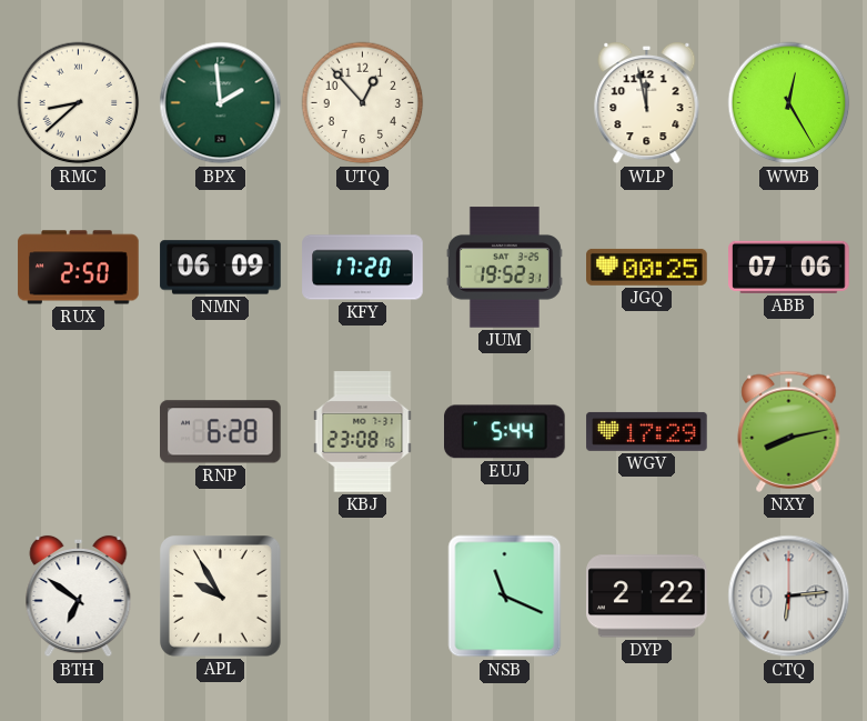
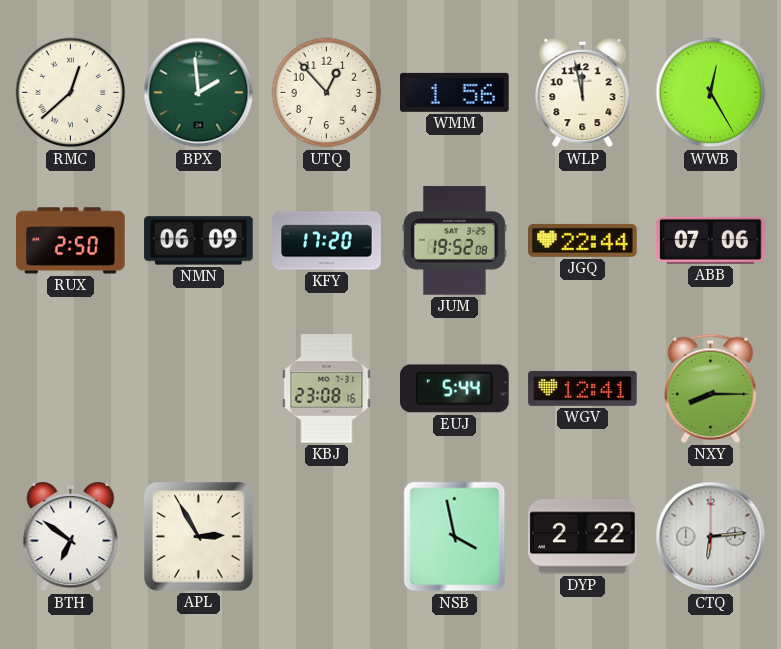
RMC: 8:38 -> 12:38 (71, 93)
WMM: none -> 1:56 (455, 92)
JUM: 19:52:31 -> 19:52:08 (454, 241)
JGQ: 00:25 -> 22:44 (583, 240)
RNP: 6:28 -> none (221, 432)
WGV: 17:29 -> 12:41 (583, 388)
NXY: 8:13 -> 8:15 (711, 388)
APL: 9:55 -> 2:55 (199, 537)
NSB: 11:19 -> 3:58 (455, 537)
